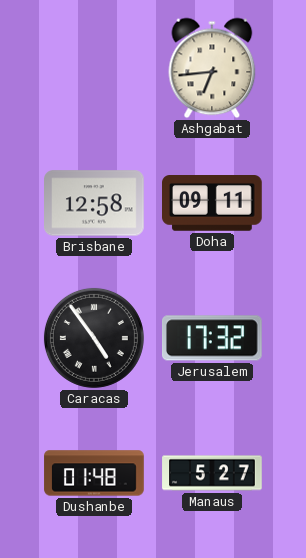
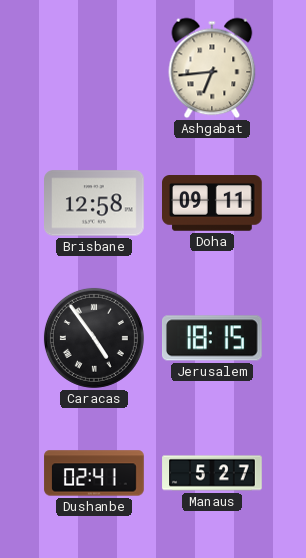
Jerusalem: 17:32 -> 18:15 (213, 338)
Dushanbe: 01:48 -> 02:41 (94, 473)
